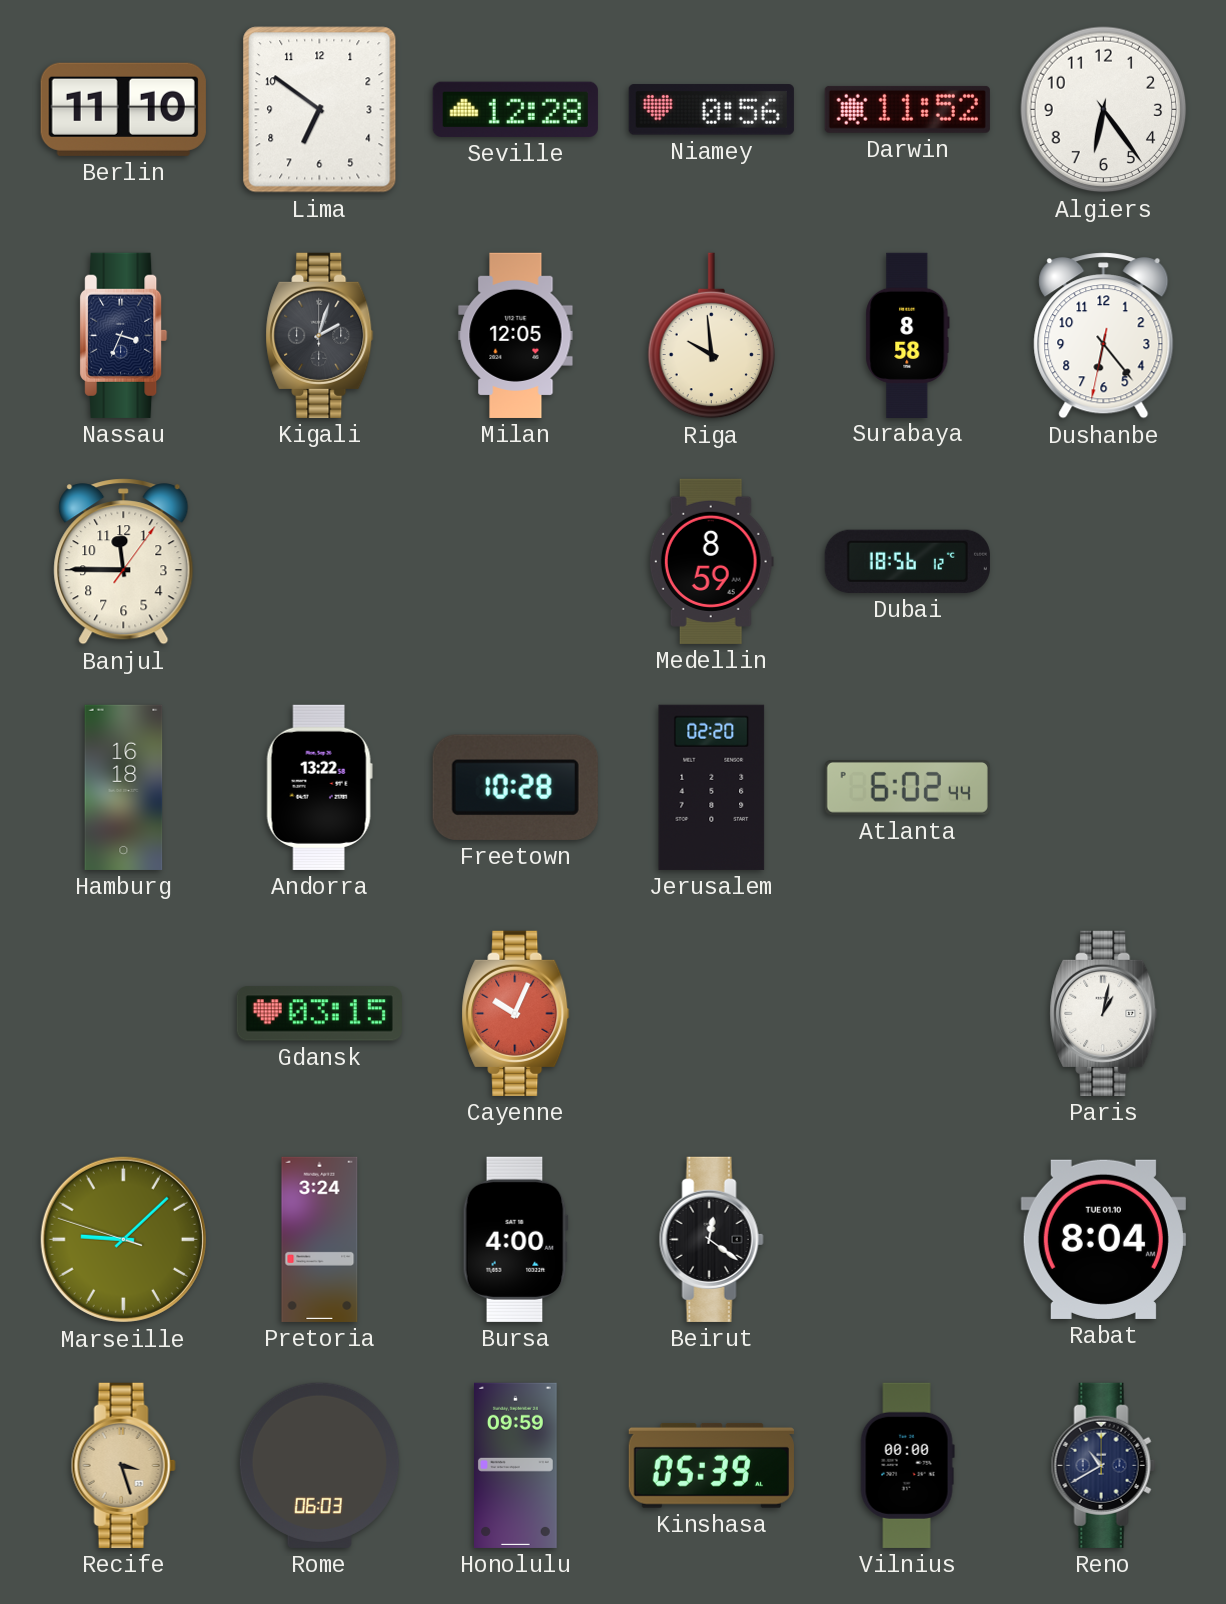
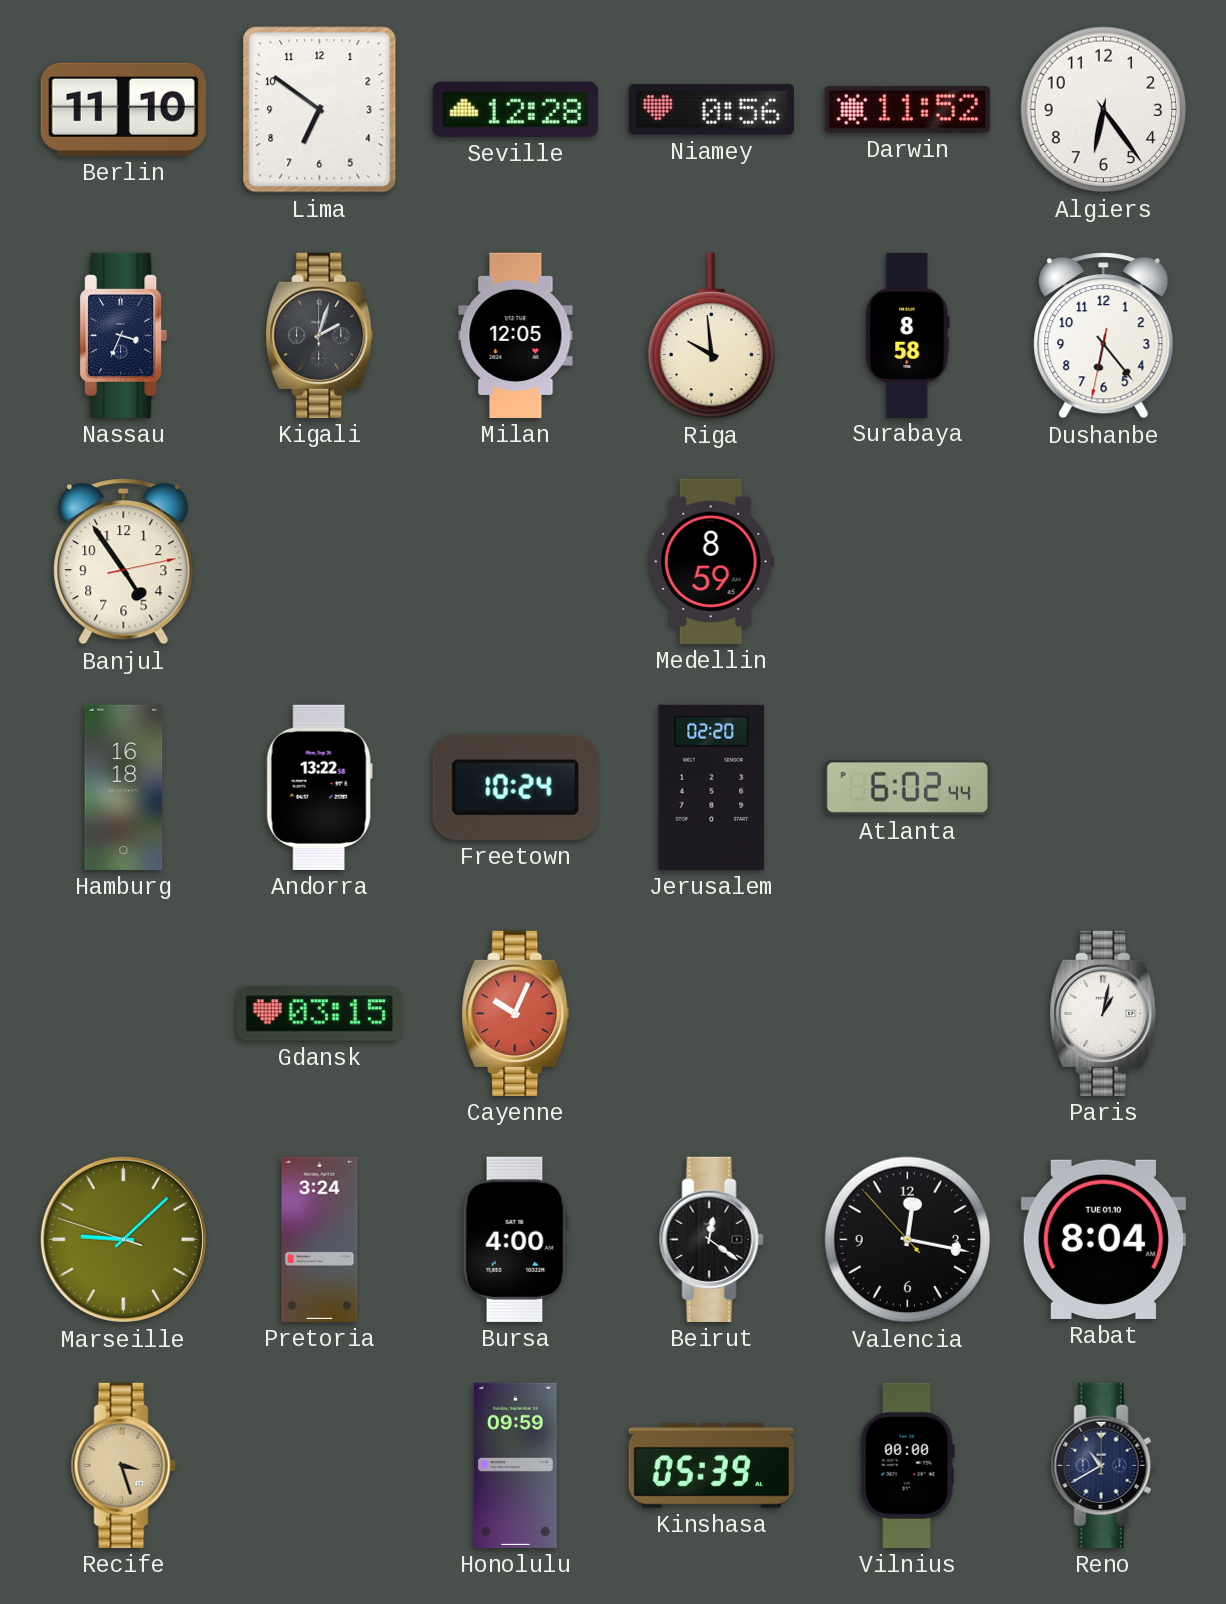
Banjul: 11:45 -> 4:54 (124, 562)
Dubai: 18:56 -> none (907, 561)
Freetown: 10:28 -> 10:24 (515, 787)
Valencia: none -> 12:16 (908, 1240)
Rome: 06:03 -> none (319, 1465)
